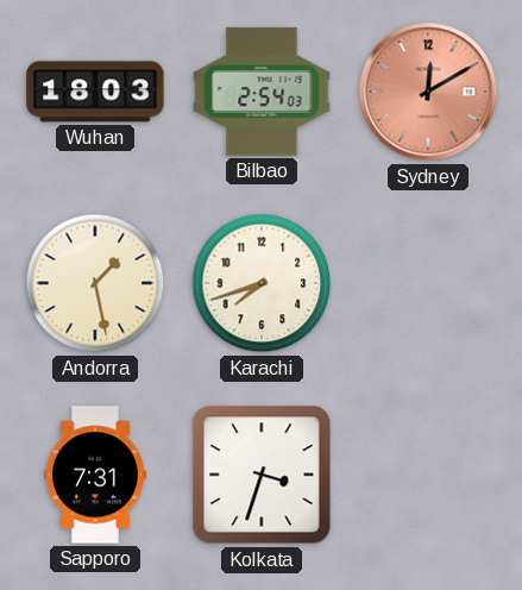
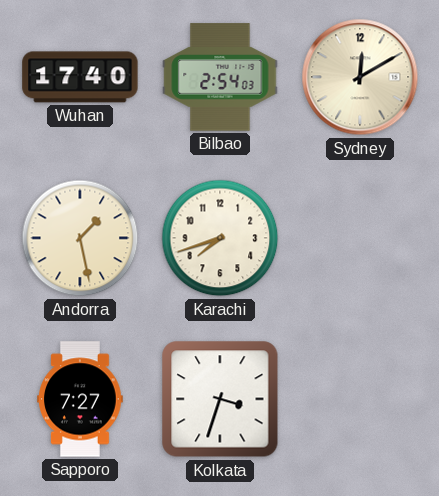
Wuhan: 18:03 -> 17:40 (80, 77)
Sydney dial: salmon -> cream (360, 77)
Sapporo: 7:31 -> 7:27 (80, 399)
